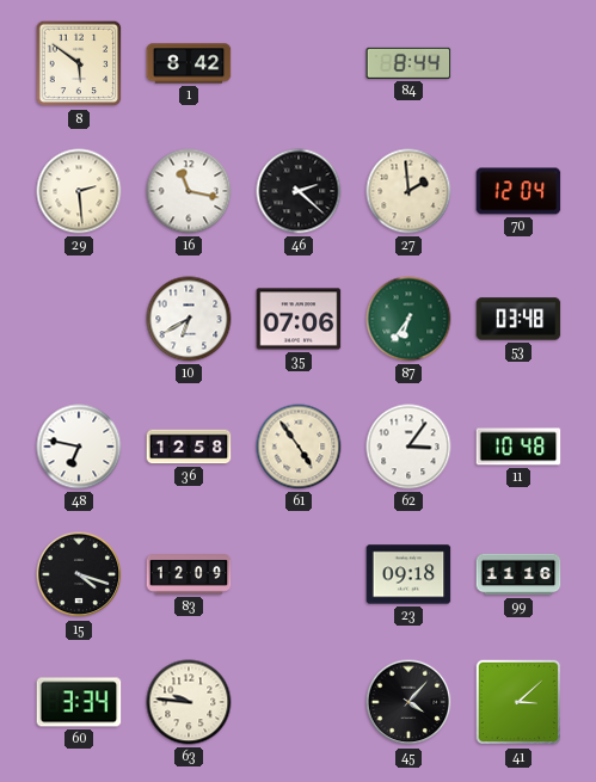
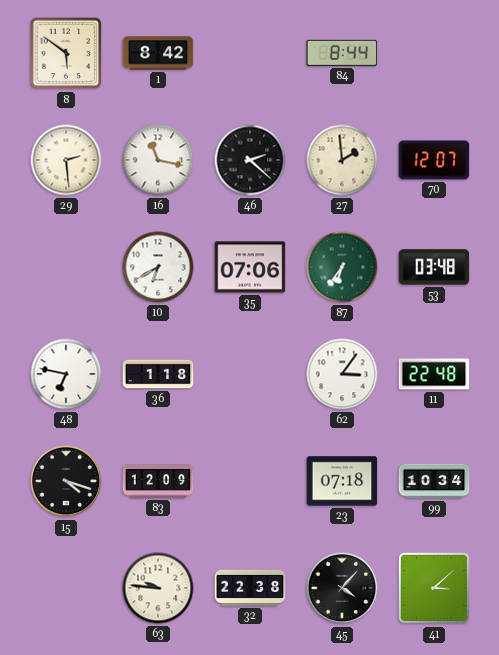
70: 12:04 -> 12:07 (434, 160)
36: 12:58 -> 1:18 (158, 374)
61: 4:54 -> none (299, 447)
11: 10:48 -> 22:48 (434, 374)
23: 09:18 -> 07:18 (342, 481)
99: 11:16 -> 10:34 (434, 481)
60: 3:34 -> none (79, 702)
32: none -> 22:38 (250, 588)
